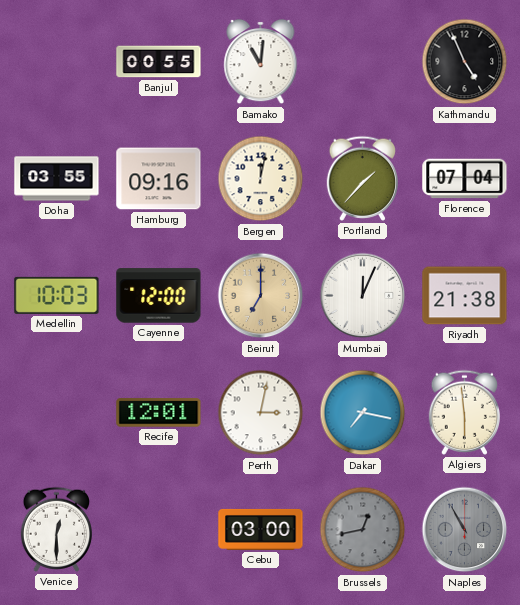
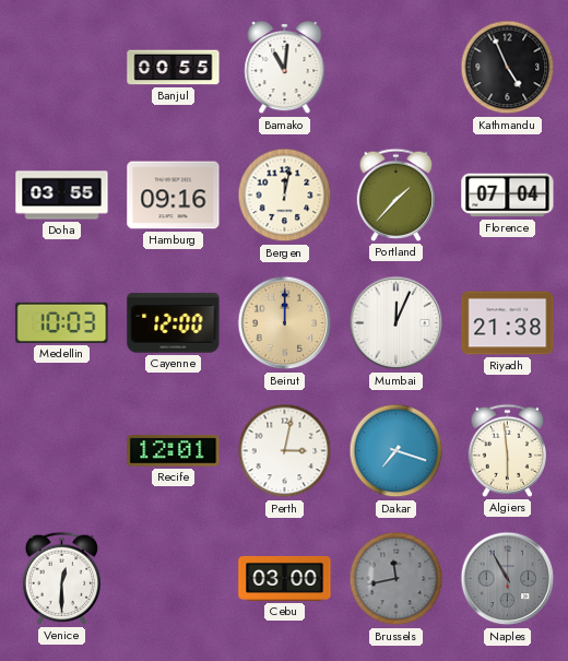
Beirut: 7:00 -> 12:00 (285, 323)
Dakar: 7:17 -> 7:18 (397, 451)
Brussels: 12:43 -> 11:43 (397, 579)
